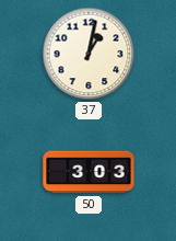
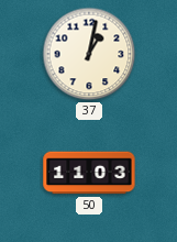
50: 3:03 -> 11:03 (89, 173)
